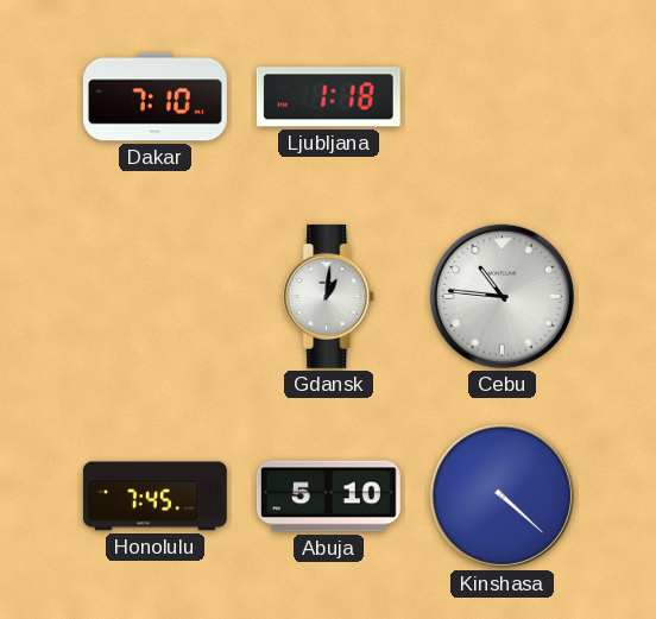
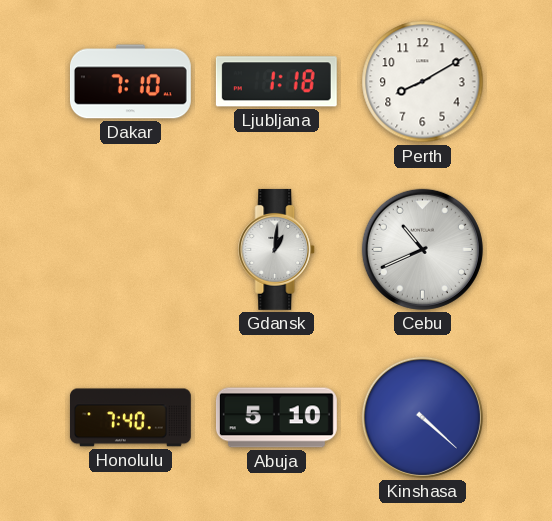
Perth: none -> 8:10 (423, 82)
Cebu: 10:46 -> 10:41 (422, 249)
Honolulu: 7:45 -> 7:40 (130, 418)
